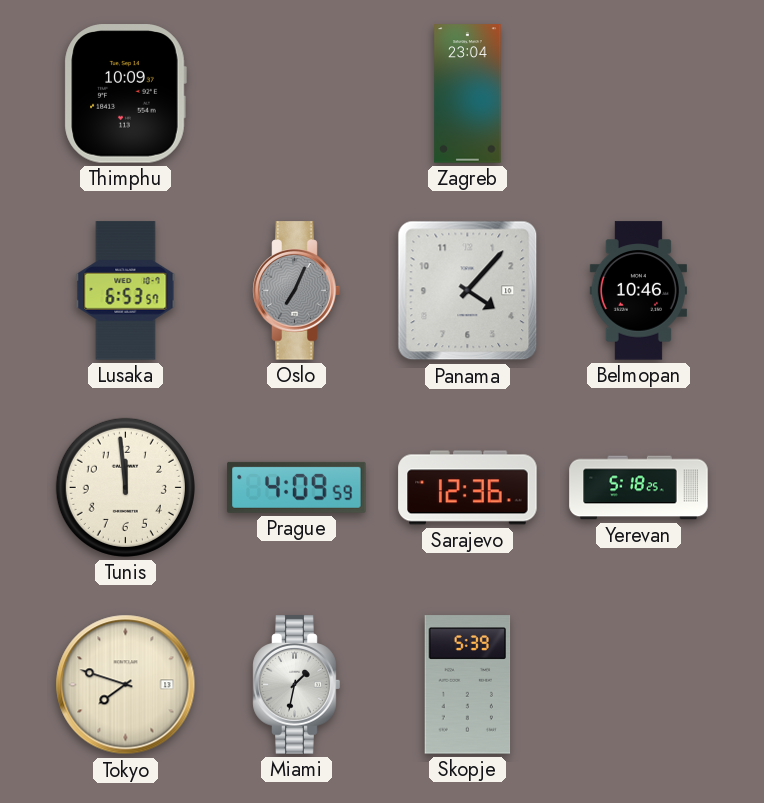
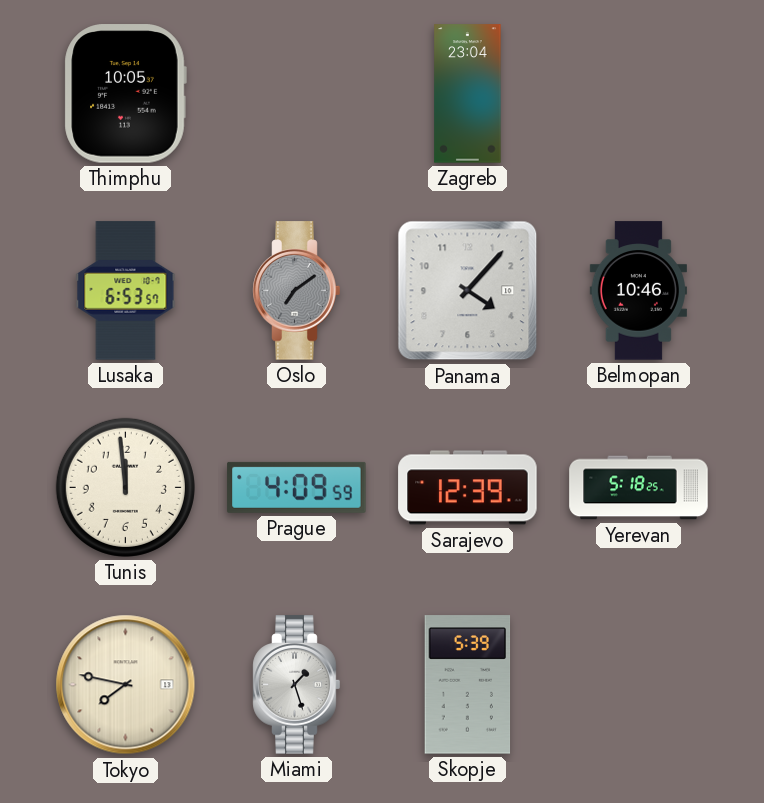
Thimphu: 10:09 -> 10:05 (125, 94)
Oslo: 7:04 -> 7:09 (297, 291)
Sarajevo: 12:36 -> 12:39 (468, 488)
Tokyo: 7:48 -> 7:47 (126, 685)
Miami: 1:32 -> 1:27 (297, 685)
